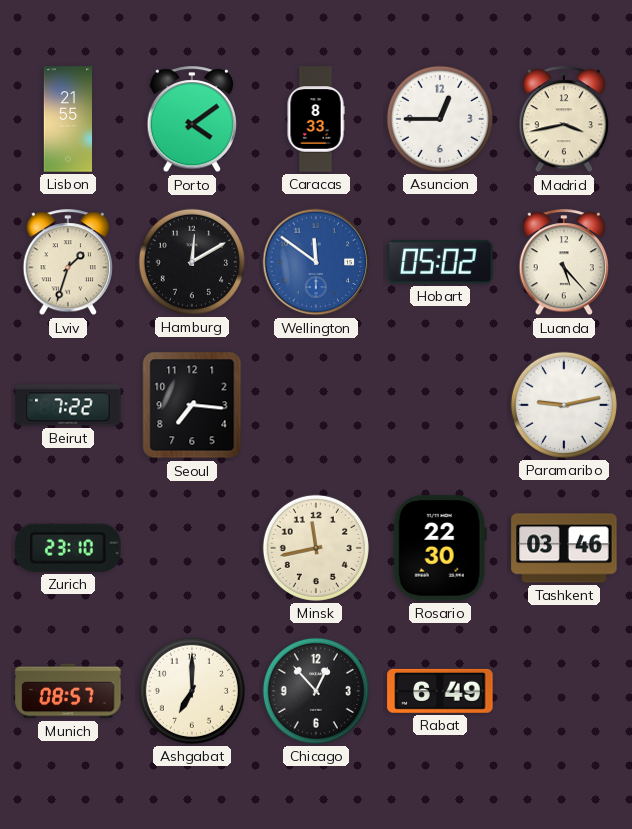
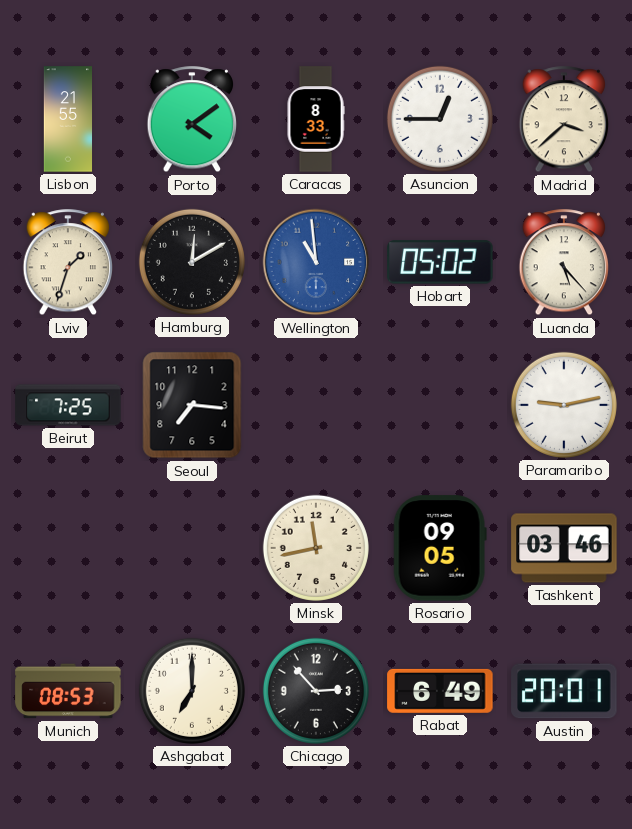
Madrid: 3:43 -> 3:38 (563, 120)
Wellington: 11:51 -> 10:59 (316, 262)
Beirut: 7:22 -> 7:25 (68, 405)
Zurich: 23:10 -> none (68, 548)
Rosario: 22:30 -> 09:05 (440, 548)
Munich: 08:57 -> 08:53 (68, 691)
Chicago: 12:53 -> 2:53 (316, 691)
Austin: none -> 20:01 (564, 691)
